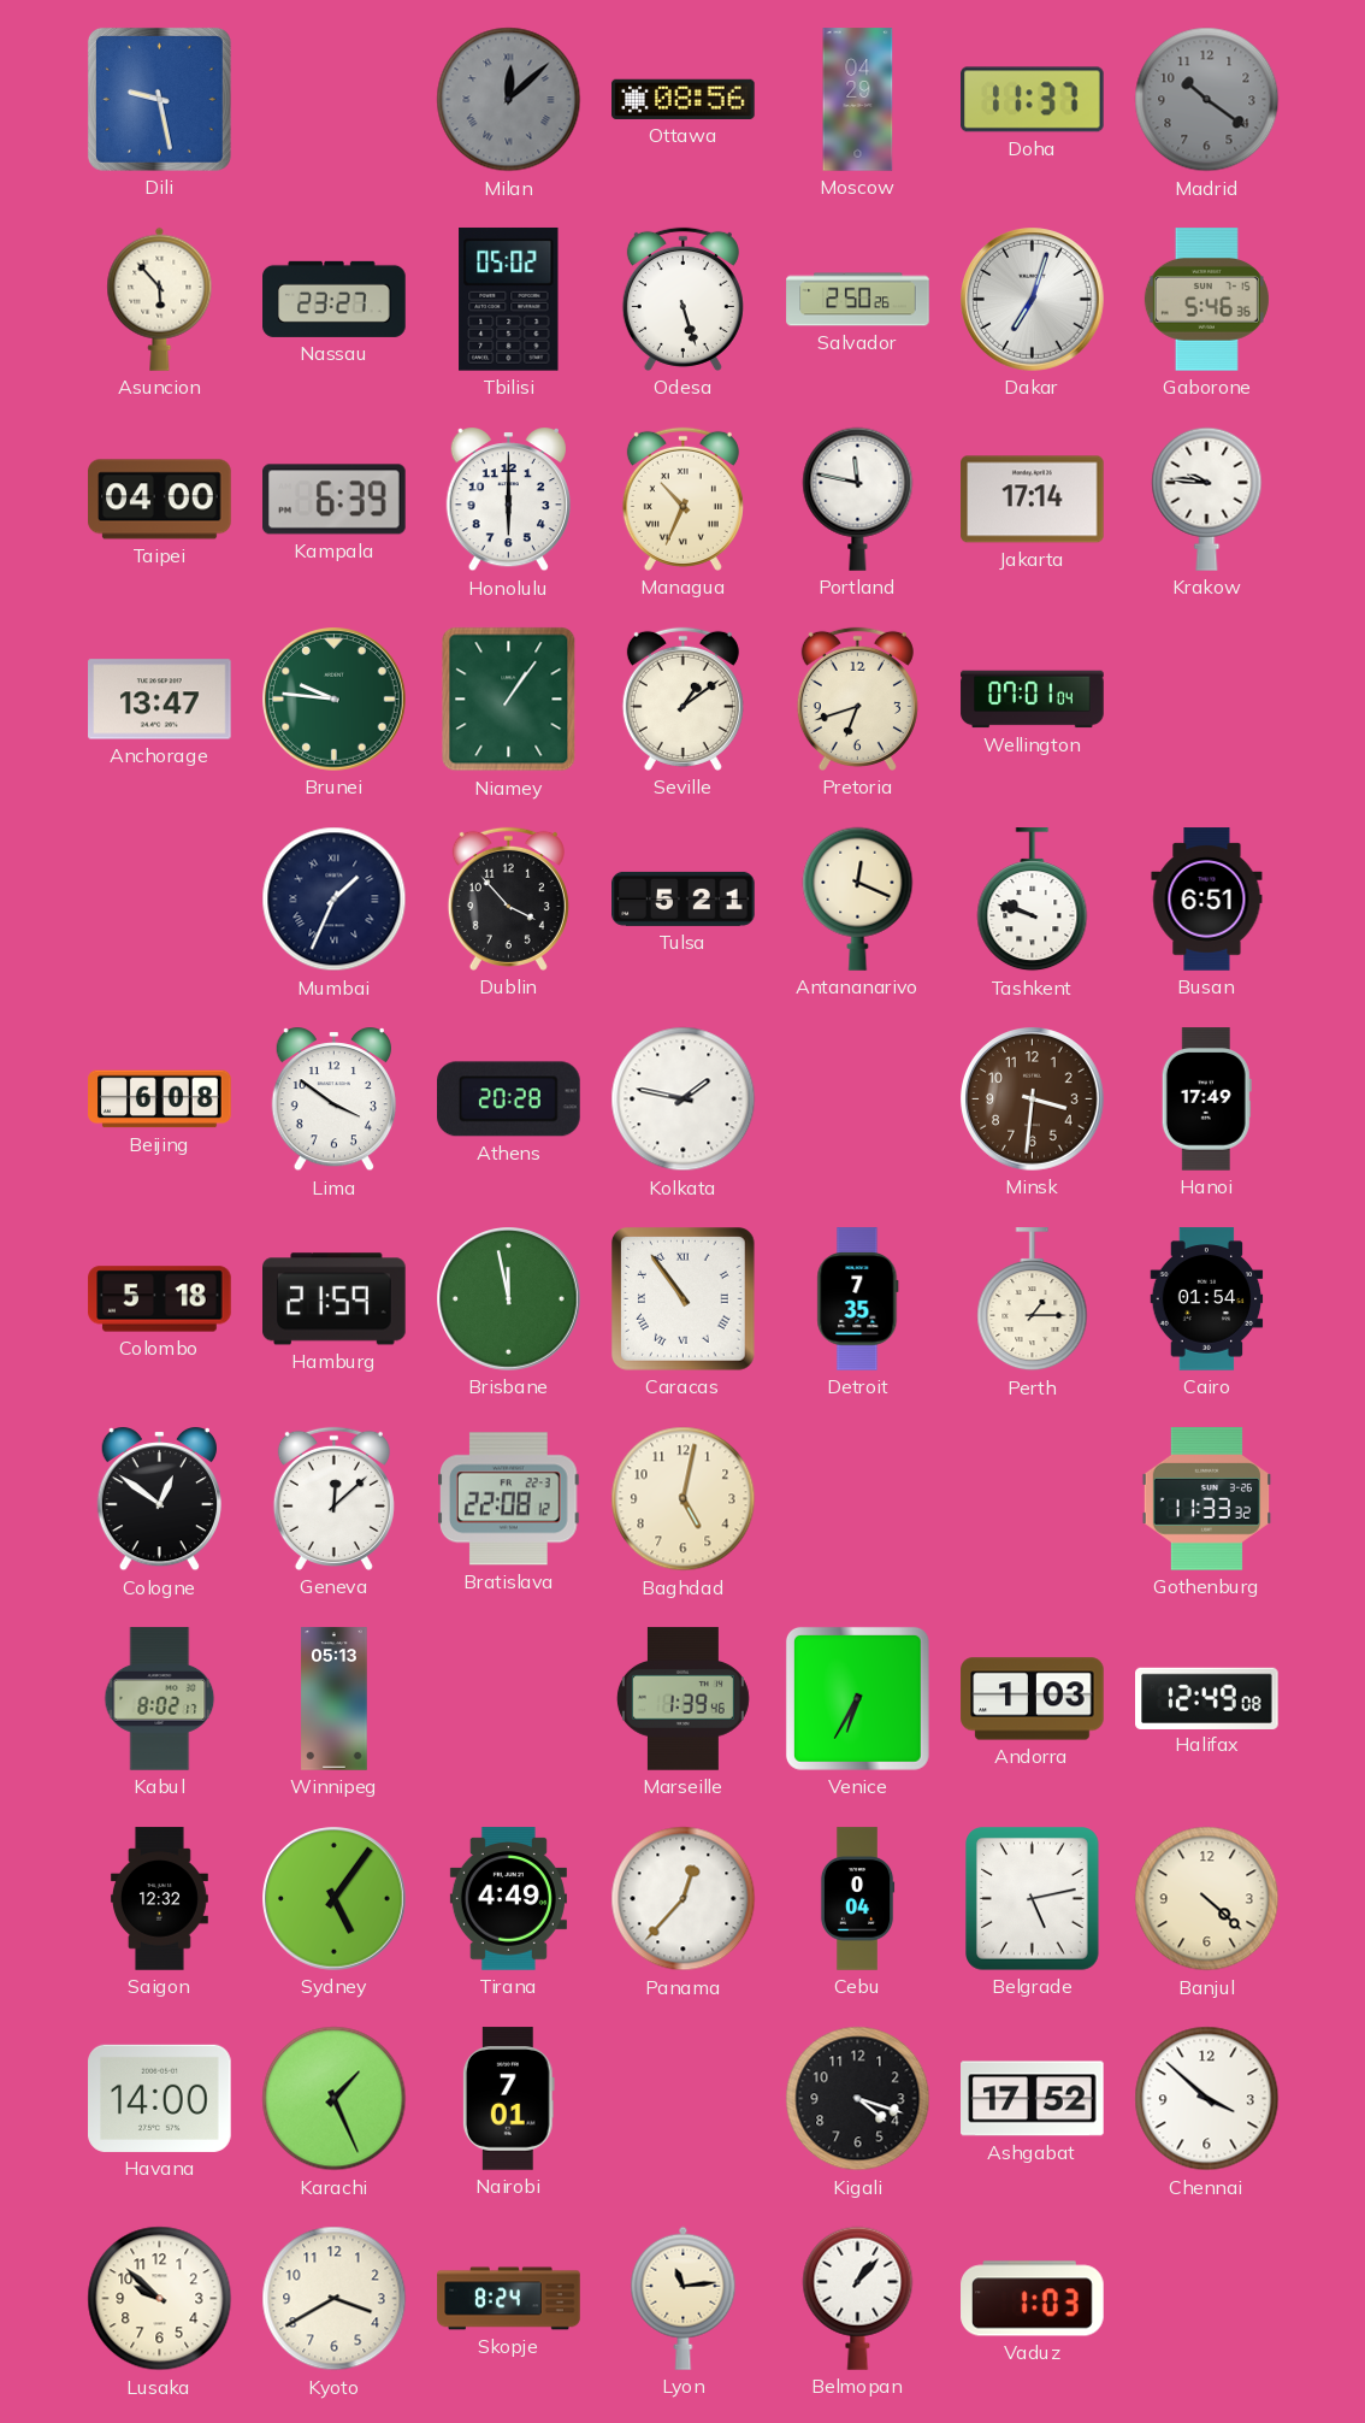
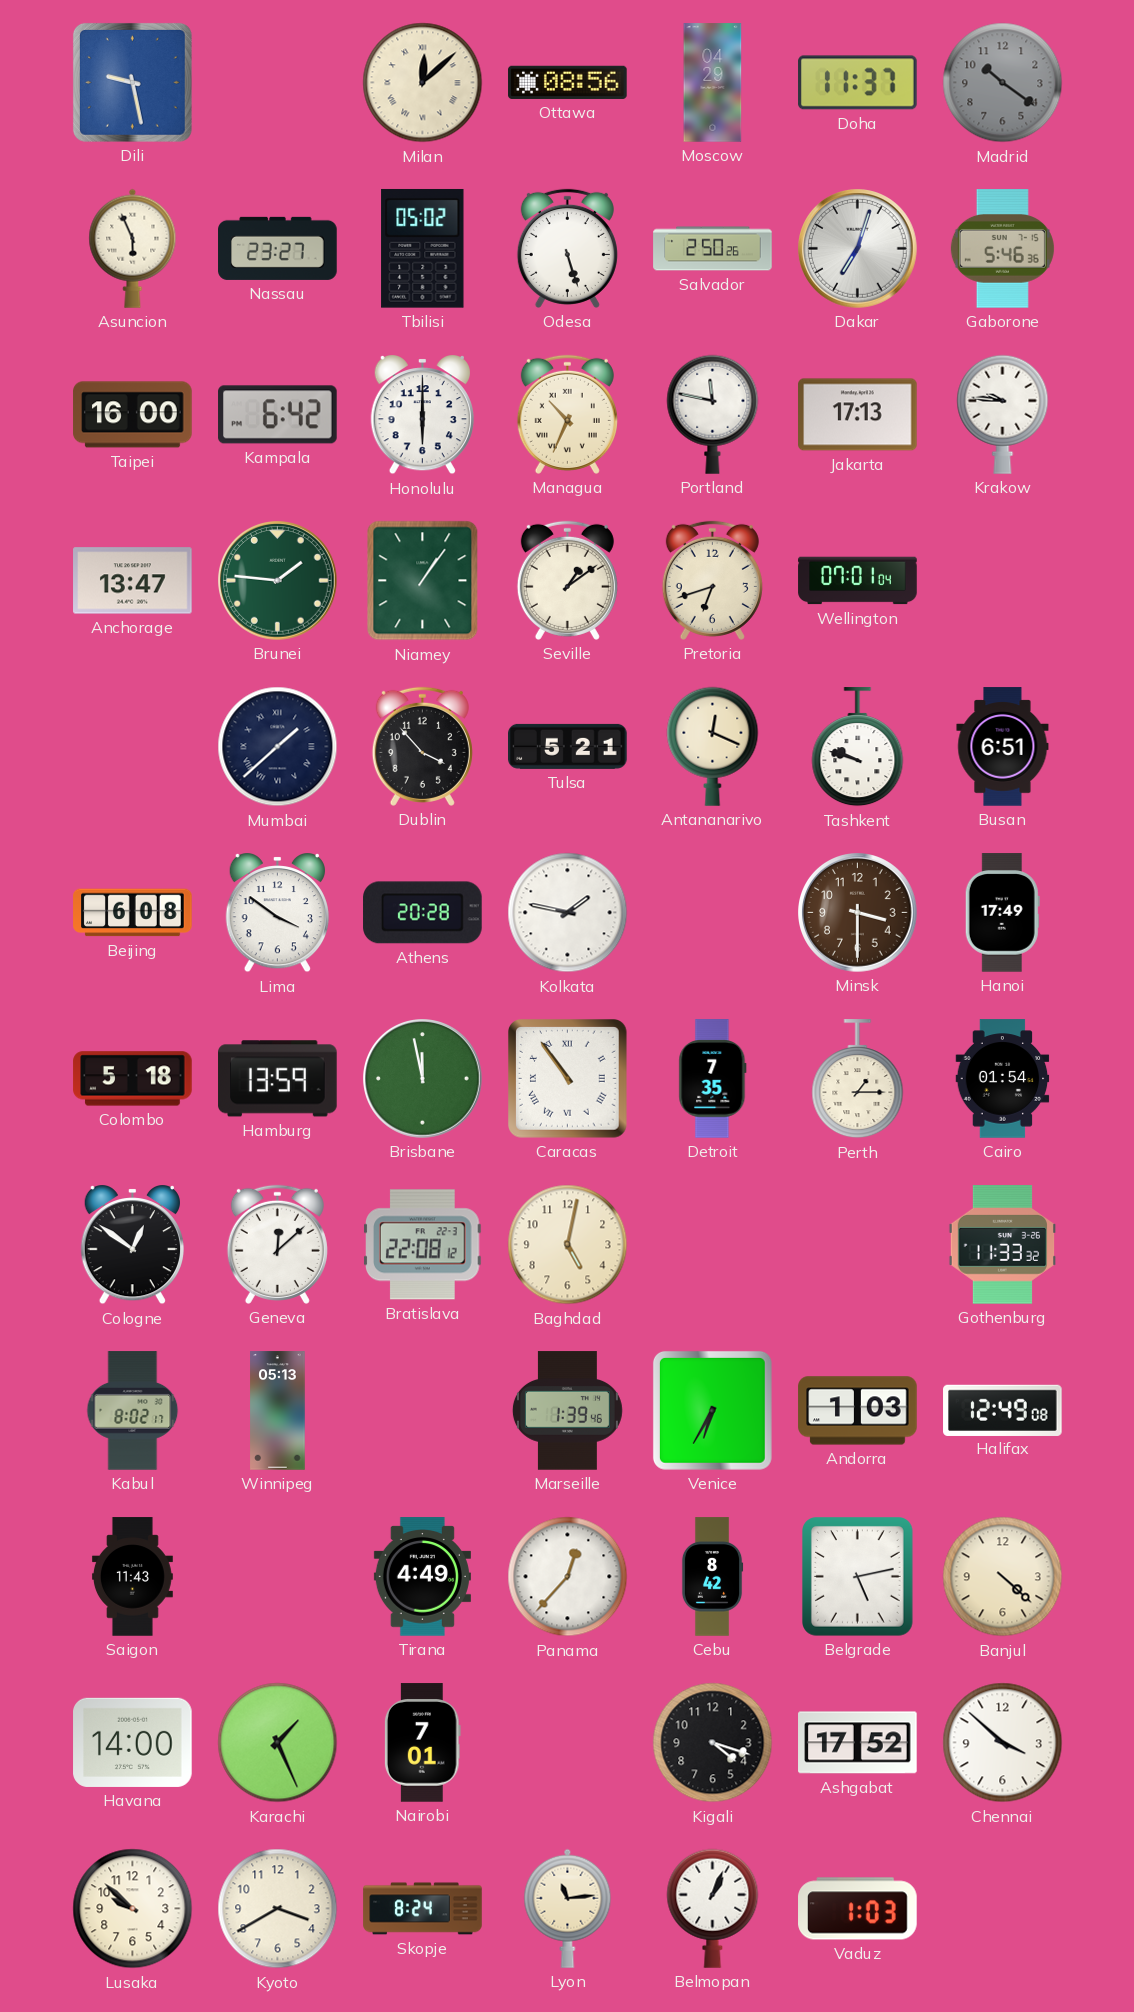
Milan dial: grey -> cream (423, 83)
Asuncion: 5:53 -> 5:56 (133, 248)
Taipei: 04:00 -> 16:00 (133, 415)
Kampala: 6:39 -> 6:42 (278, 415)
Jakarta: 17:14 -> 17:13 (858, 415)
Brunei: 9:46 -> 1:46 (278, 581)
Mumbai: 1:34 -> 1:38 (278, 747)
Minsk: 3:31 -> 3:30 (858, 913)
Hamburg: 21:59 -> 13:59 (278, 1079)
Saigon: 12:32 -> 11:43 (132, 1577)
Sydney: 5:06 -> none (335, 1899)
Cebu: 0:04 -> 8:42 (712, 1577)
Belmopan: 1:07 -> 1:04 (713, 1908)
